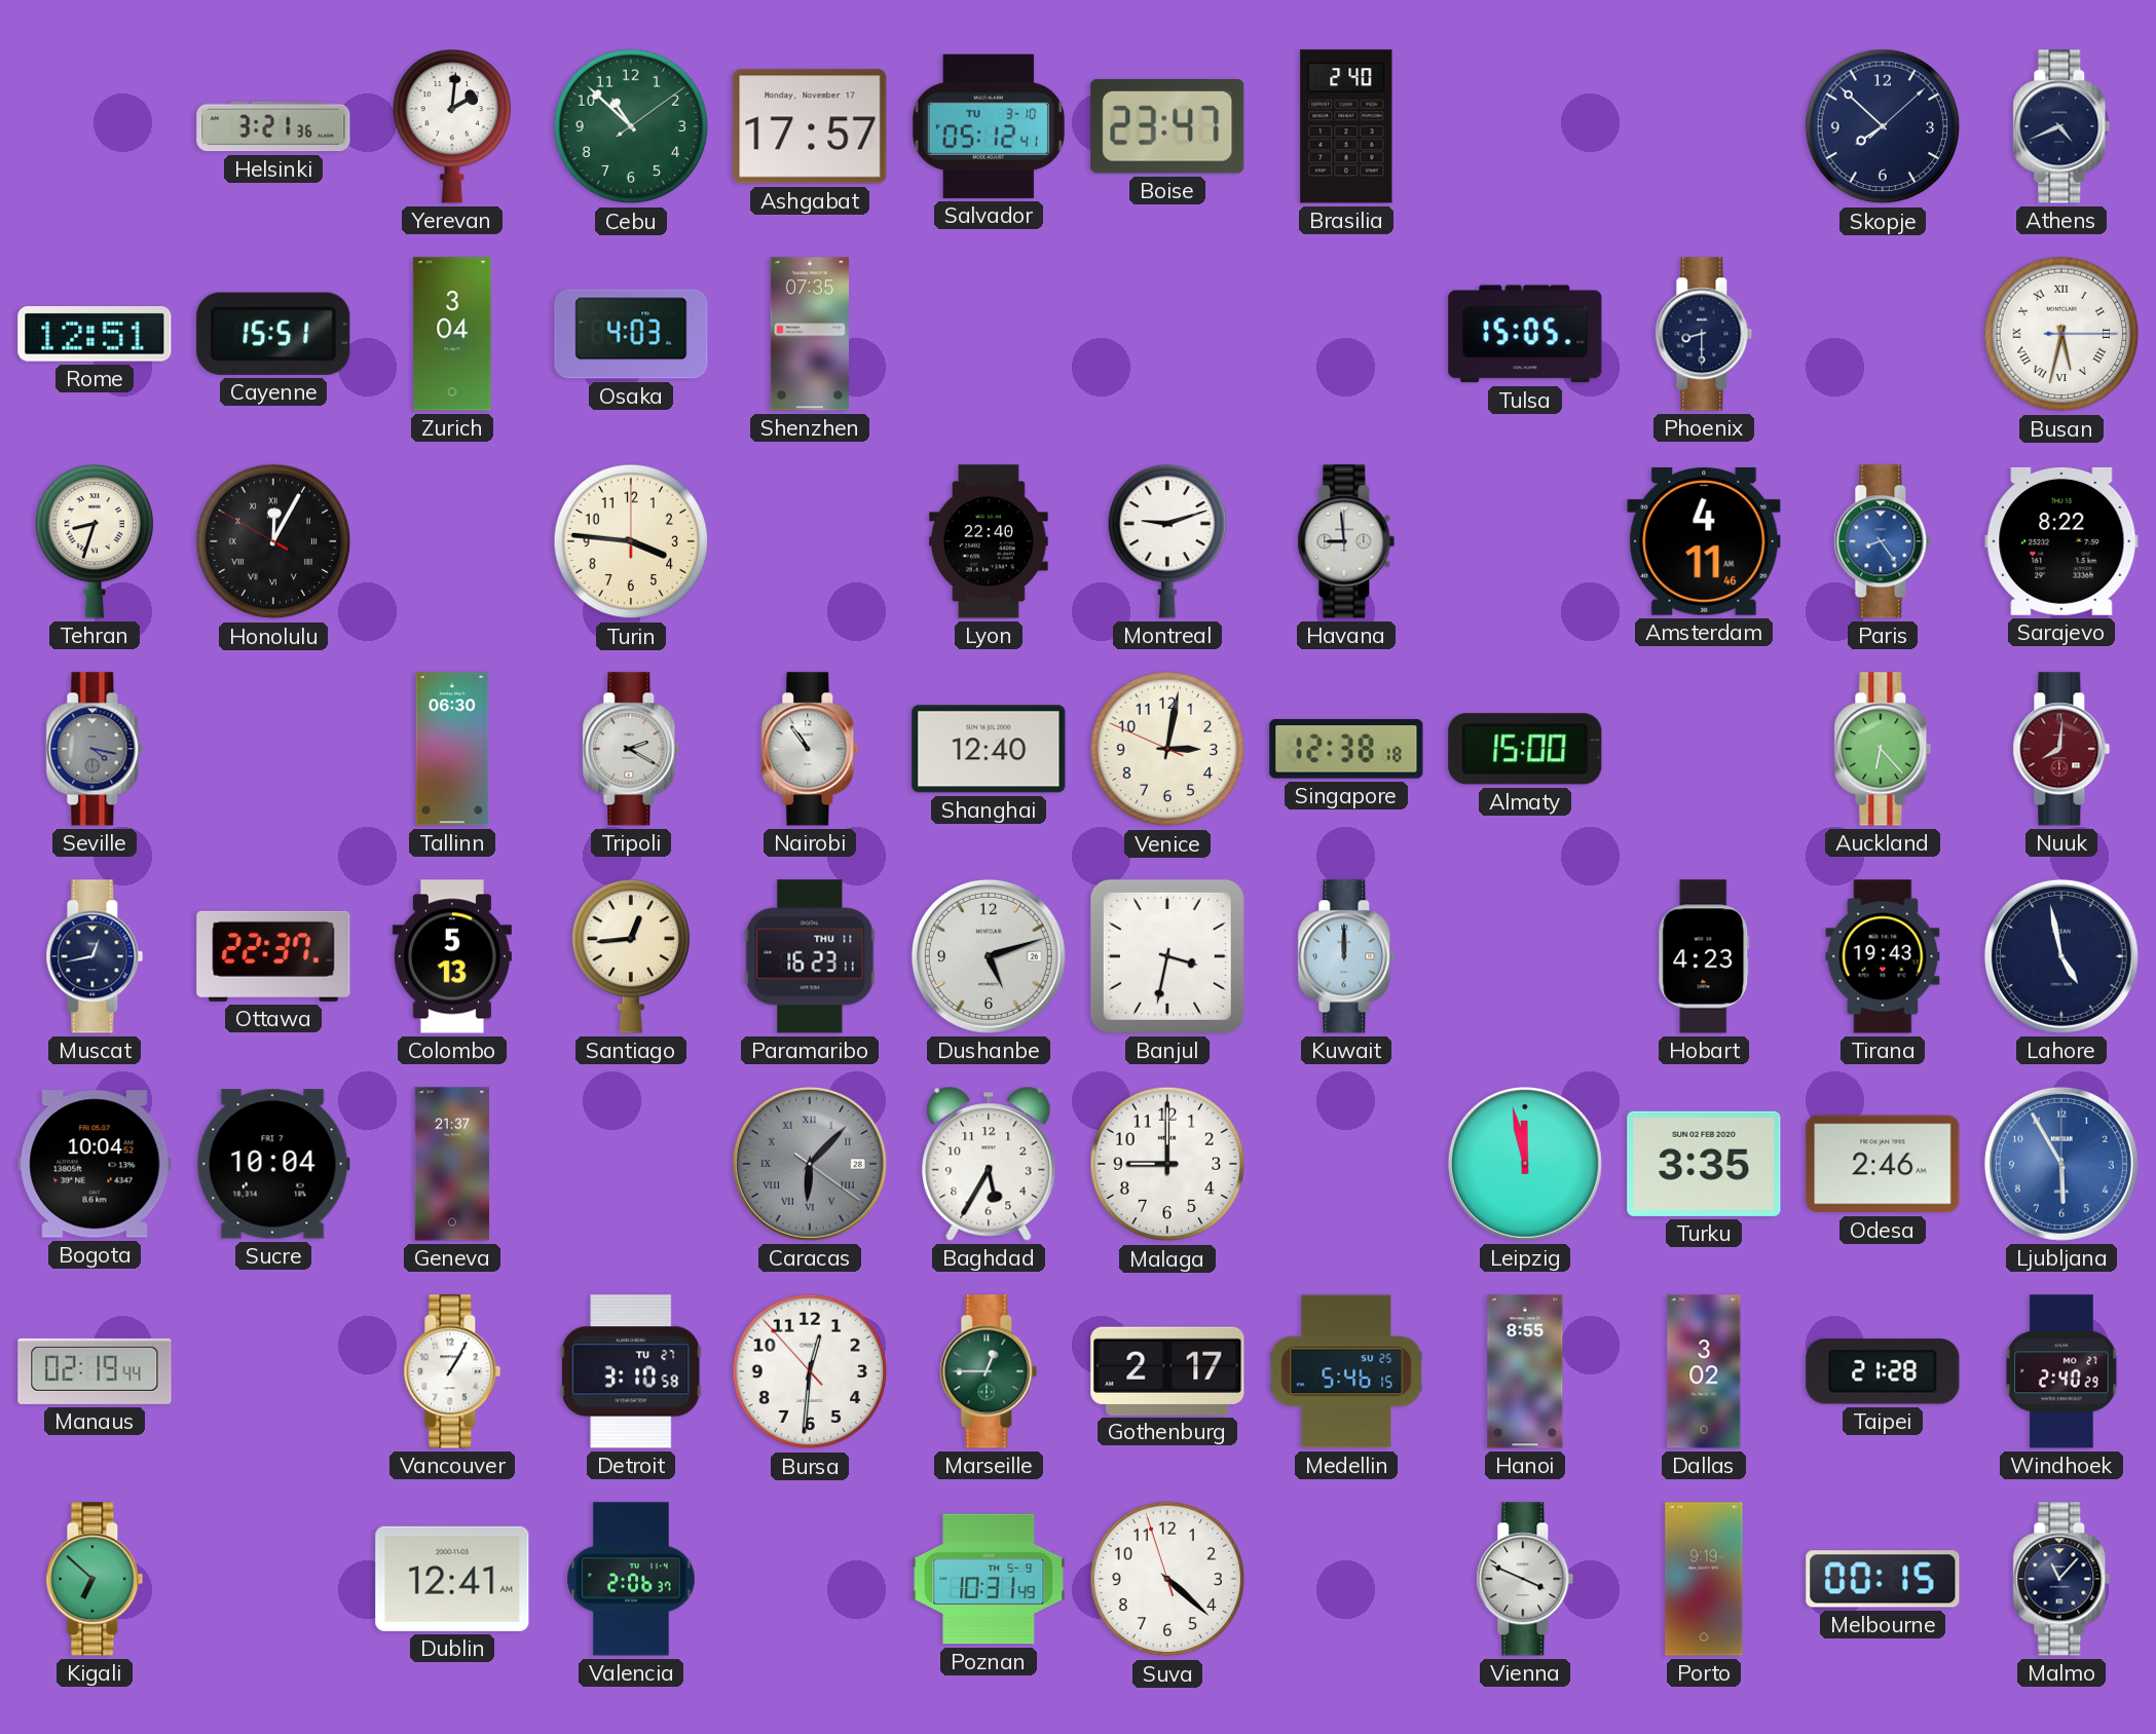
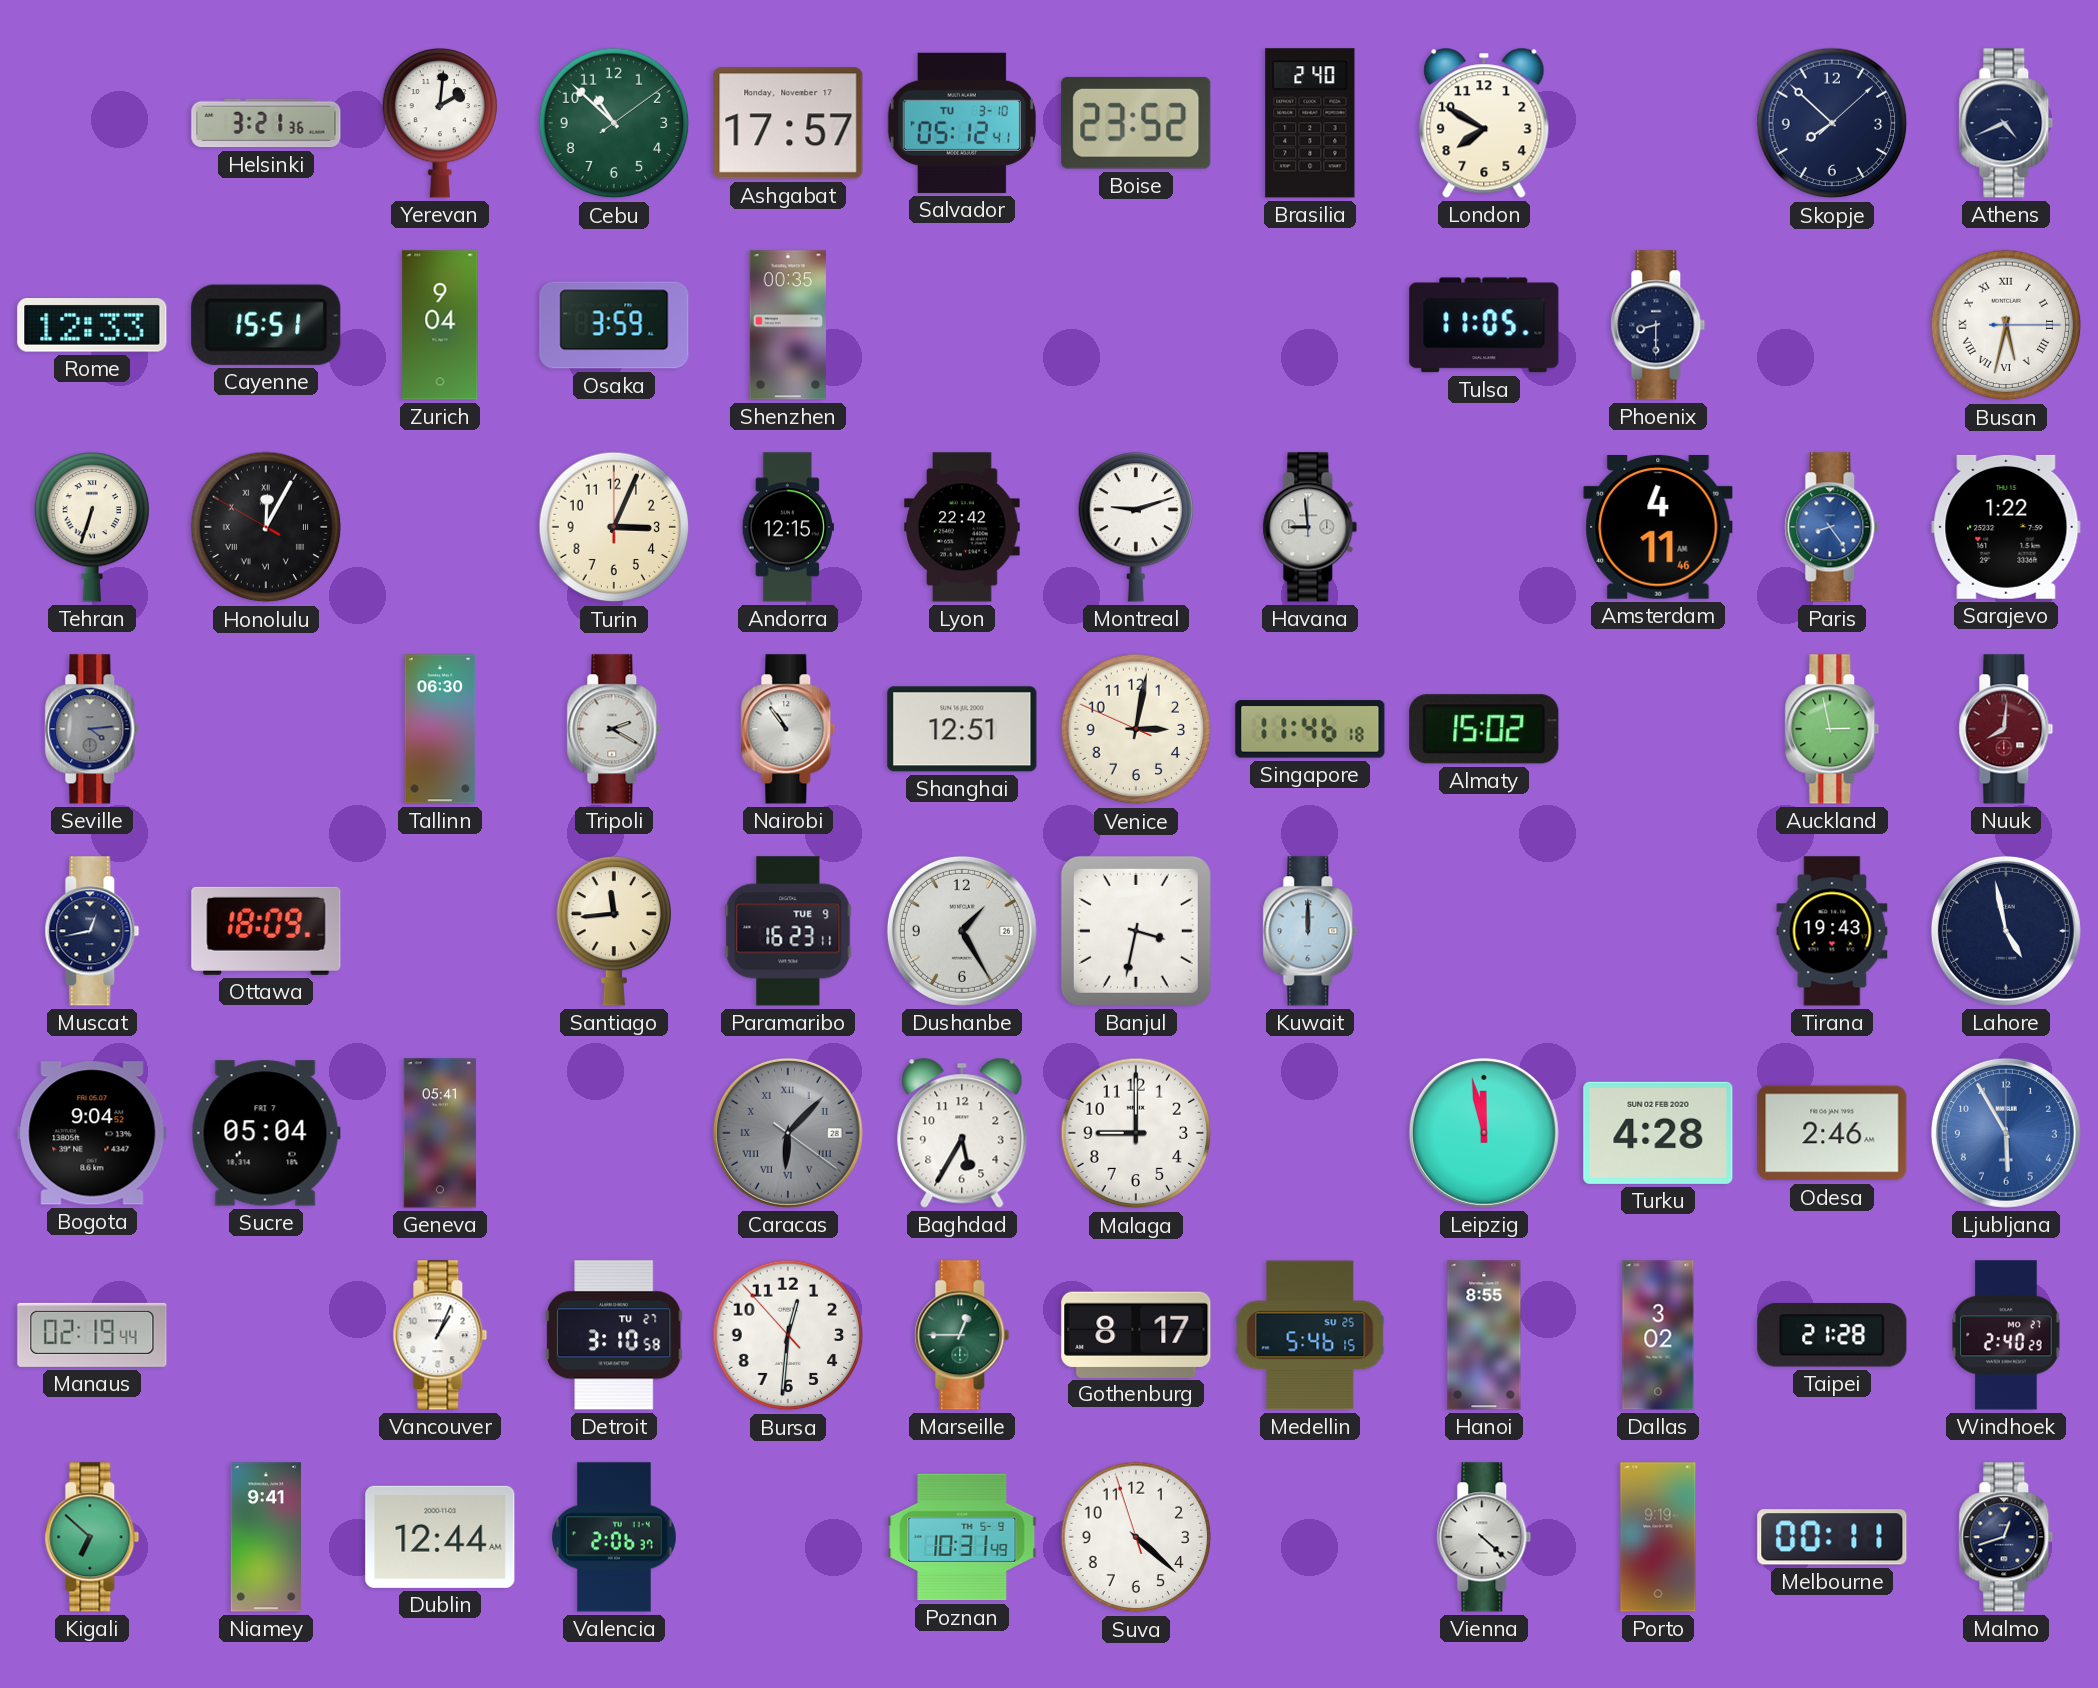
Boise: 23:47 -> 23:52 (1136, 123)
London: none -> 7:50 (1484, 123)
Rome: 12:51 -> 12:33 (92, 325)
Zurich: 3:04 -> 9:04 (440, 325)
Osaka: 4:03 -> 3:59 (614, 325)
Shenzhen: 07:35 -> 00:35 (787, 325)
Tulsa: 15:05 -> 11:05 (1484, 325)
Tehran: 8:33 -> 6:33 (92, 528)
Turin: 3:46 -> 3:04 (614, 527)
Andorra: none -> 12:15 (788, 527)
Lyon: 22:40 -> 22:42 (962, 527)
Sarajevo: 8:22 -> 1:22 (2006, 527)
Seville: 4:17 -> 4:14 (92, 729)
Shanghai: 12:40 -> 12:51 (962, 729)
Singapore: 12:38 -> 11:46 (1310, 729)
Almaty: 15:00 -> 15:02 (1484, 729)
Auckland: 6:23 -> 2:58 (1832, 729)
Ottawa: 22:37 -> 18:09 (266, 931)
Colombo: 5:13 -> none (452, 956)
Santiago: 12:44 -> 11:44 (614, 932)
Paramaribo date: THU 11 -> TUE 9 (788, 931)
Dushanbe: 5:12 -> 1:25 (962, 931)
Hobart: 4:23 -> none (1704, 956)
Bogota: 10:04 -> 9:04 (92, 1133)
Sucre: 10:04 -> 05:04 (266, 1133)
Geneva: 21:37 -> 05:41 (440, 1133)
Turku: 3:35 -> 4:28 (1658, 1133)
Vancouver: 1:05 -> 1:04 (440, 1335)
Gothenburg: 2:17 -> 8:17 (1136, 1334)
Niamey: none -> 9:41 (266, 1537)
Dublin: 12:41 -> 12:44 (440, 1537)
Vienna: 3:49 -> 4:22 (1484, 1537)
Melbourne: 00:15 -> 00:11 (1832, 1537)
Malmo: 11:07 -> 12:42 (2006, 1537)
